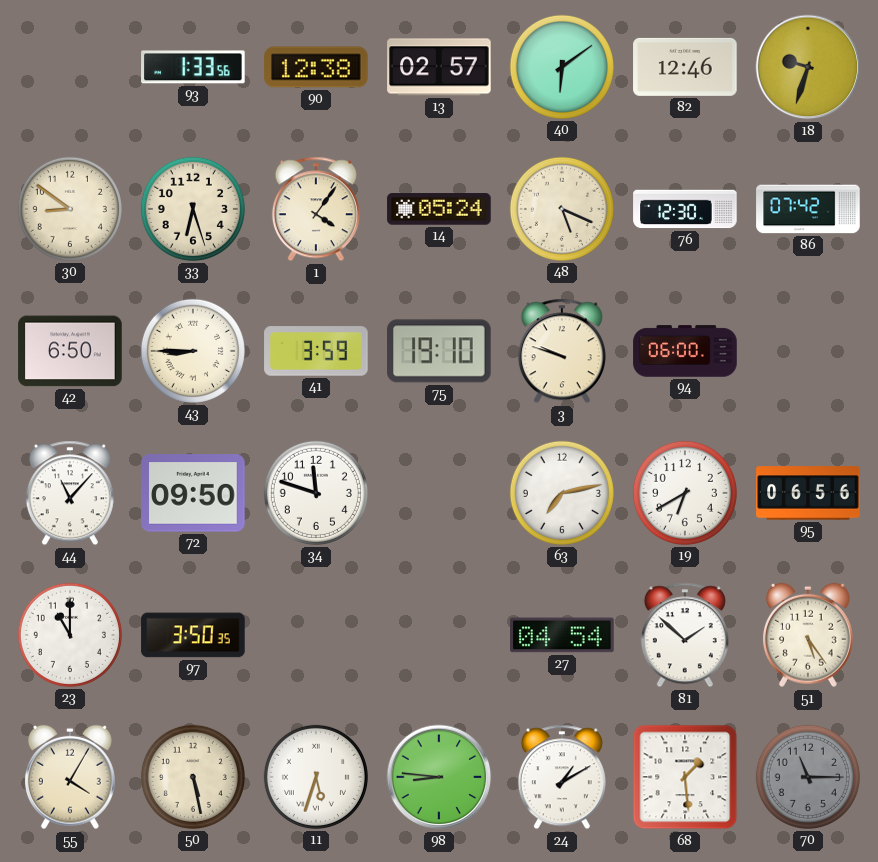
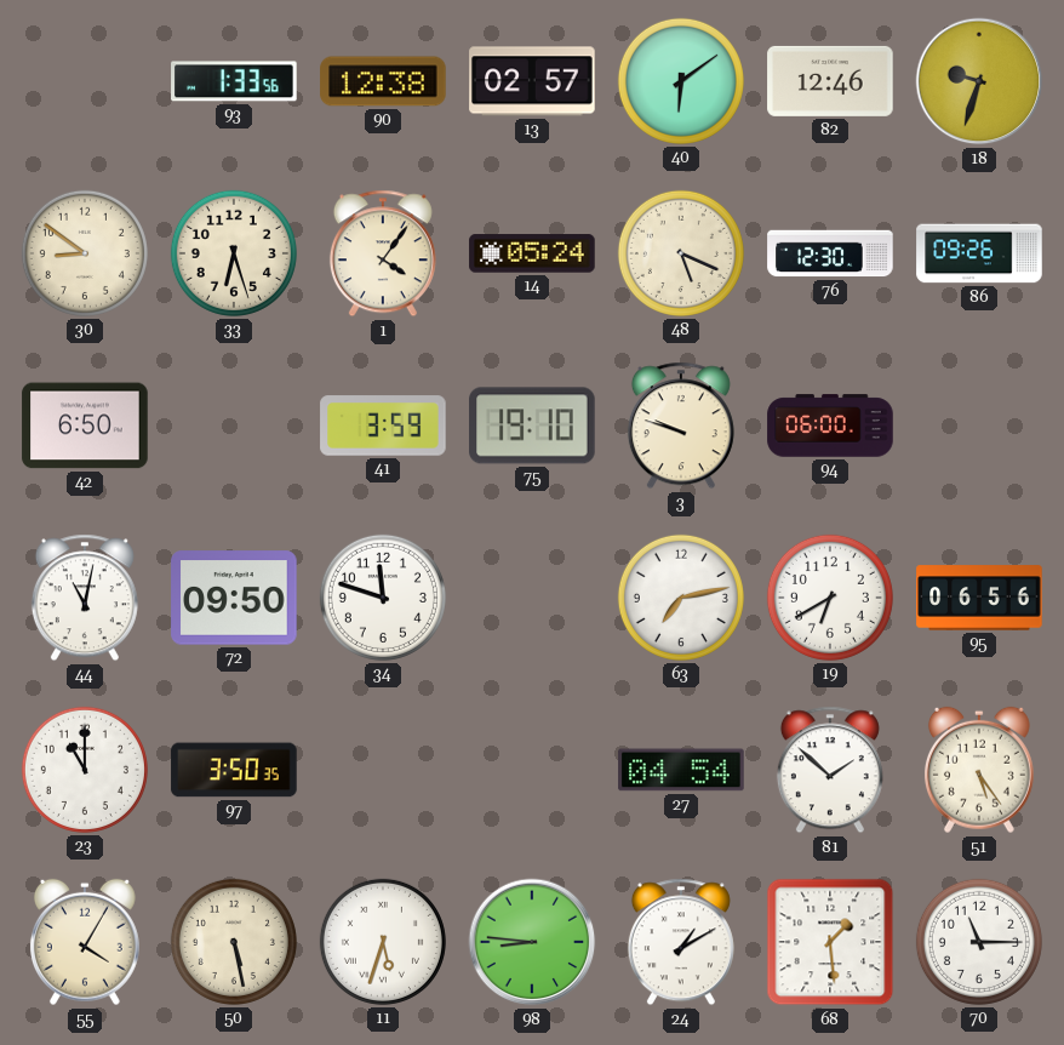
86: 07:42 -> 09:26 (979, 253)
43: 8:45 -> none (193, 351)
44: 11:07 -> 11:02 (85, 598)
70 dial: grey -> white (979, 942)
